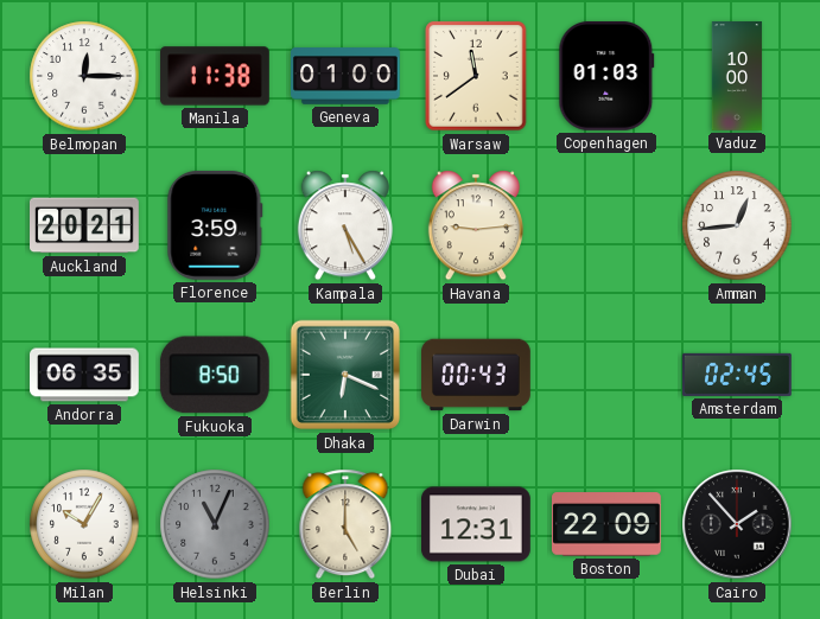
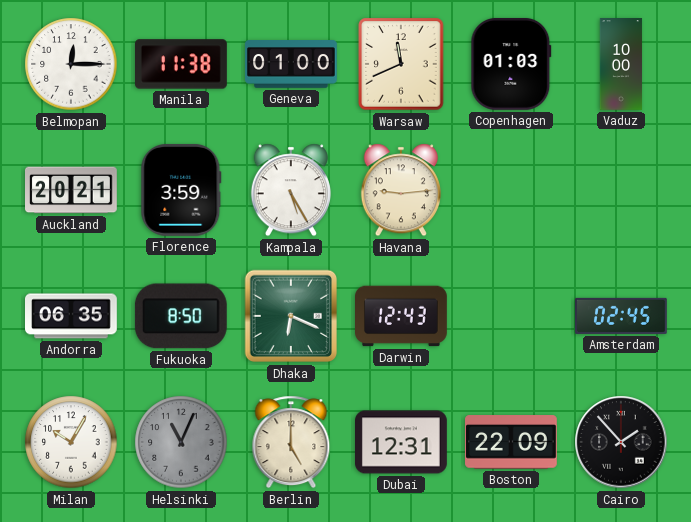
Warsaw: 11:39 -> 11:41 (401, 64)
Amman: 12:44 -> none (737, 225)
Darwin: 00:43 -> 12:43 (402, 316)
